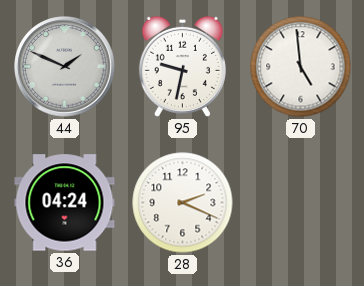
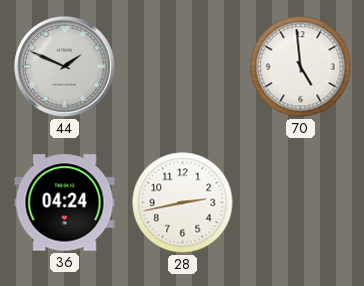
95: 9:32 -> none (182, 66)
28: 2:19 -> 2:43 (183, 203)
